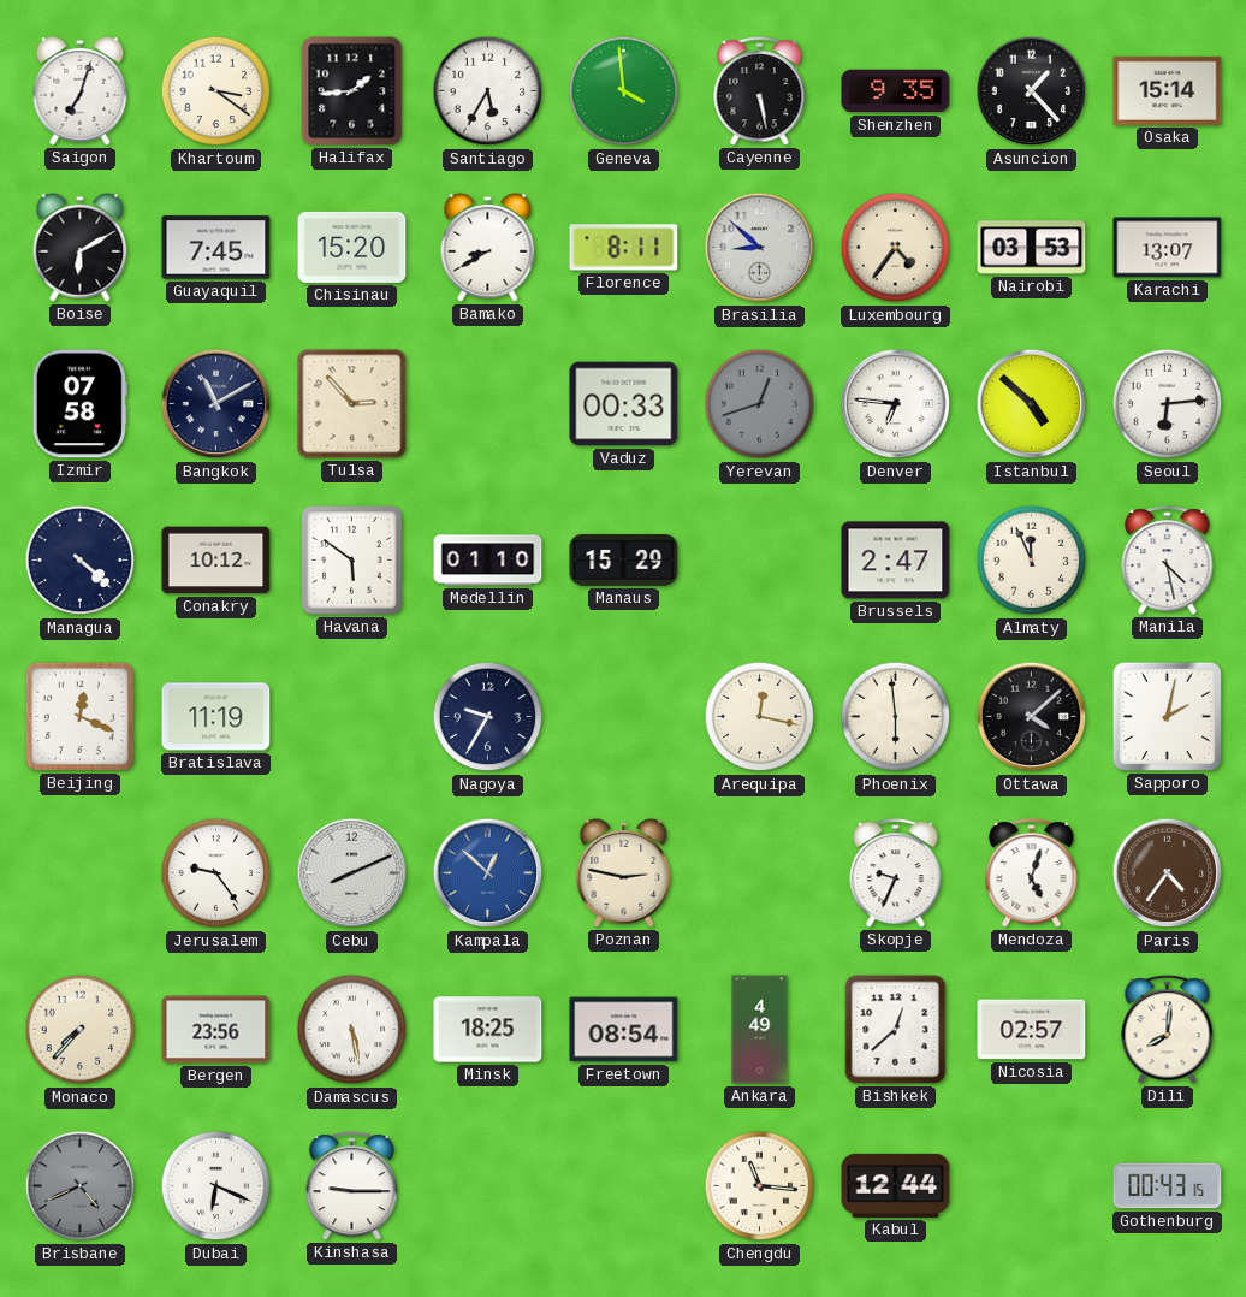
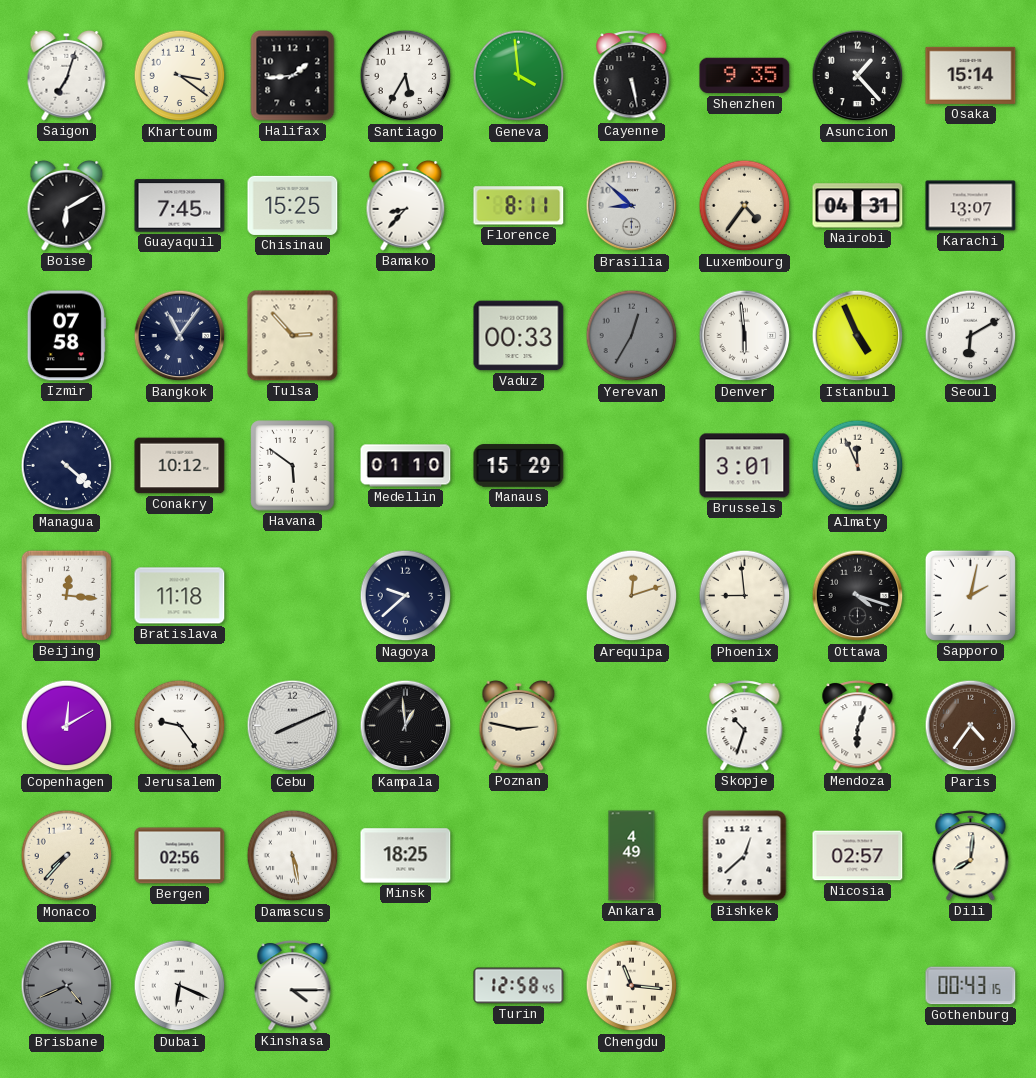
Chisinau: 15:20 -> 15:25 (293, 205)
Bamako: 8:40 -> 8:37 (406, 205)
Nairobi: 03:53 -> 04:31 (858, 206)
Bangkok: 11:10 -> 11:06 (180, 336)
Yerevan: 12:42 -> 12:35 (632, 336)
Denver: 6:46 -> 5:59 (745, 336)
Istanbul: 4:52 -> 4:56 (858, 336)
Seoul: 6:14 -> 6:10 (971, 336)
Brussels: 2:47 -> 3:01 (745, 466)
Manila: 4:28 -> none (1168, 561)
Beijing: 12:19 -> 12:16 (66, 595)
Bratislava: 11:19 -> 11:18 (180, 596)
Nagoya: 9:35 -> 9:38 (406, 596)
Arequipa: 12:17 -> 12:12 (632, 596)
Phoenix: 5:59 -> 8:59 (745, 596)
Ottawa: 4:08 -> 4:18 (858, 596)
Copenhagen: none -> 12:10 (67, 726)
Kampala: 12:52 -> 12:59 (406, 726)
Kampala dial: blue -> black (406, 726)
Skopje: 9:34 -> 10:33 (745, 726)
Mendoza: 5:03 -> 6:03 (858, 726)
Bergen: 23:56 -> 02:56 (180, 856)
Freetown: 08:54 -> none (624, 1030)
Kinshasa: 9:15 -> 4:15 (293, 986)
Turin: none -> 12:58 (519, 986)
Kabul: 12:44 -> none (896, 1185)
